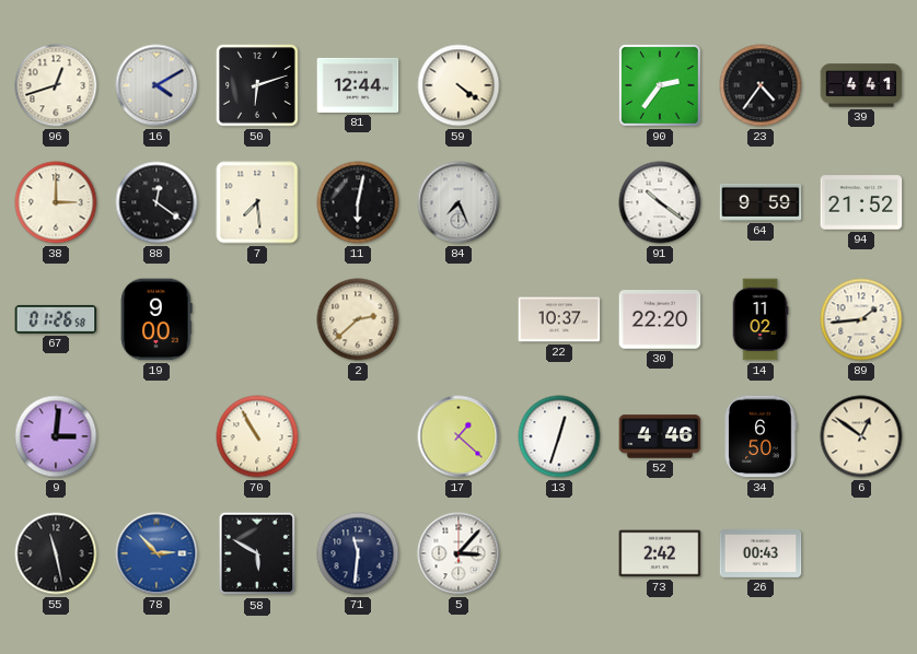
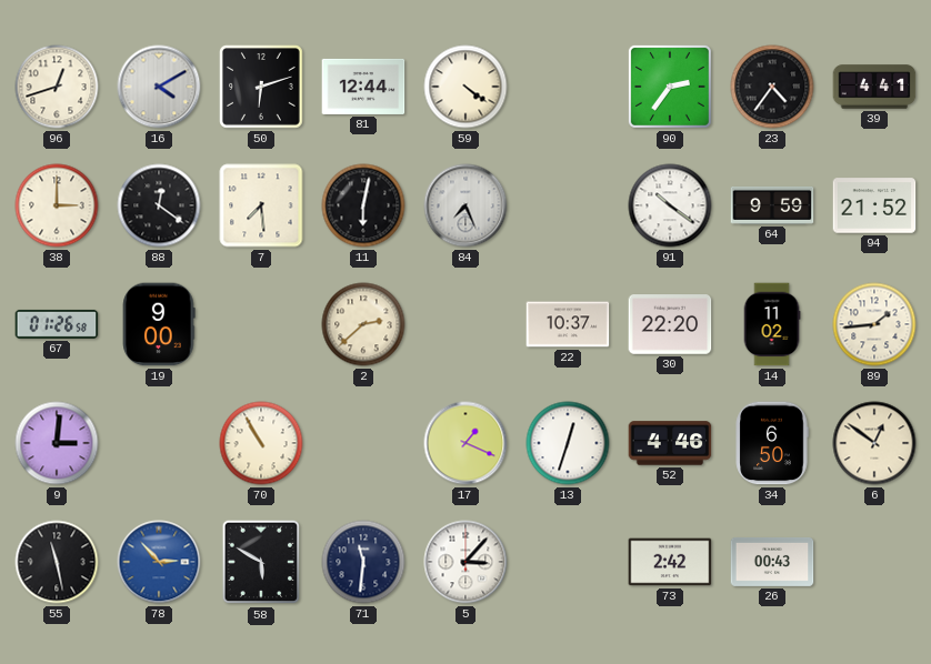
17: 1:22 -> 1:19 (465, 443)
